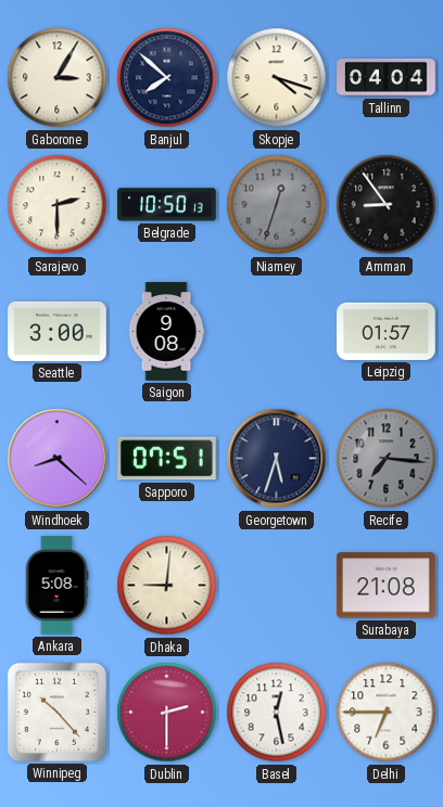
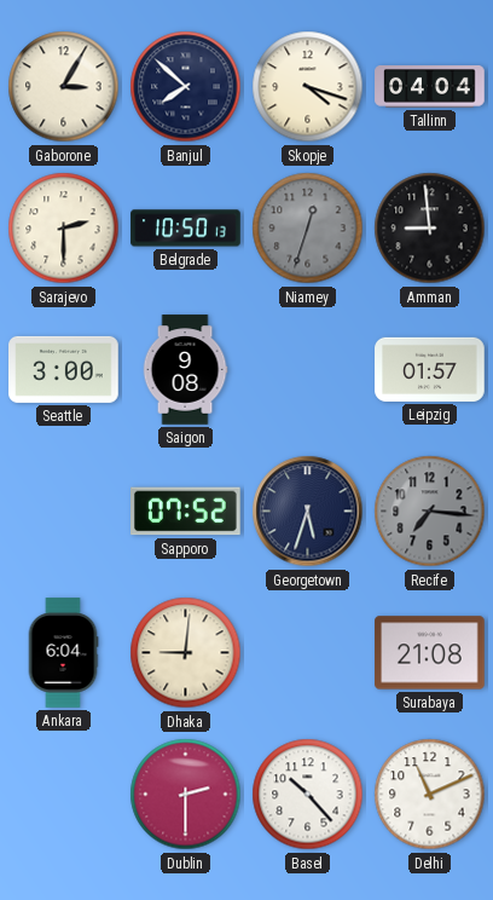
Amman: 8:54 -> 8:59 (430, 229)
Windhoek: 8:22 -> none (58, 459)
Sapporo: 07:51 -> 07:52 (186, 512)
Ankara: 5:08 -> 6:04 (63, 653)
Winnipeg: 10:23 -> none (56, 712)
Basel: 12:28 -> 10:23 (308, 795)
Delhi: 6:45 -> 11:11 (430, 795)
